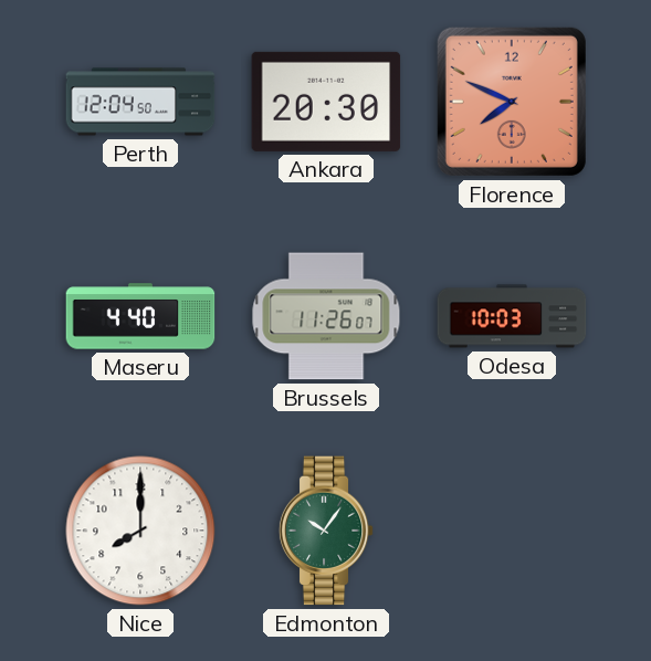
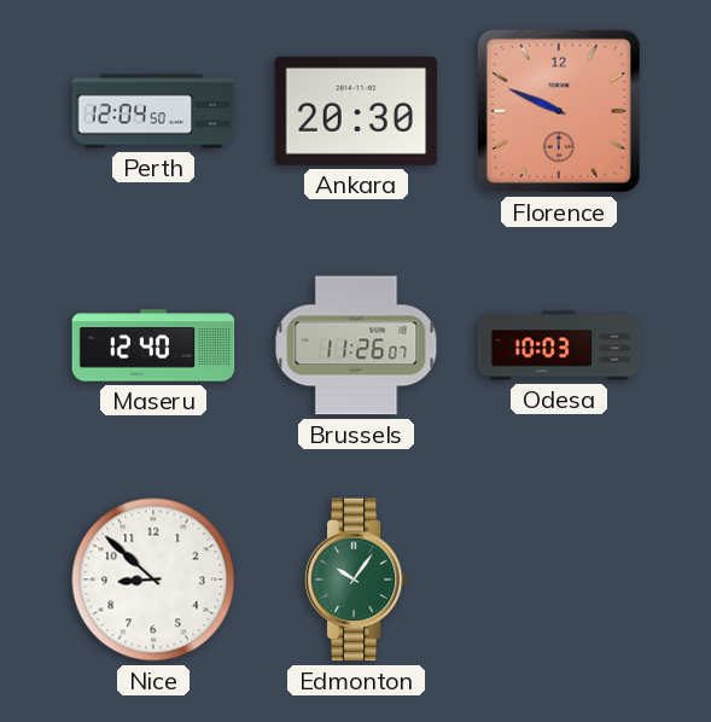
Florence: 7:49 -> 9:49 (559, 111)
Maseru: 4:40 -> 12:40 (153, 345)
Nice: 8:00 -> 8:52 (153, 580)
